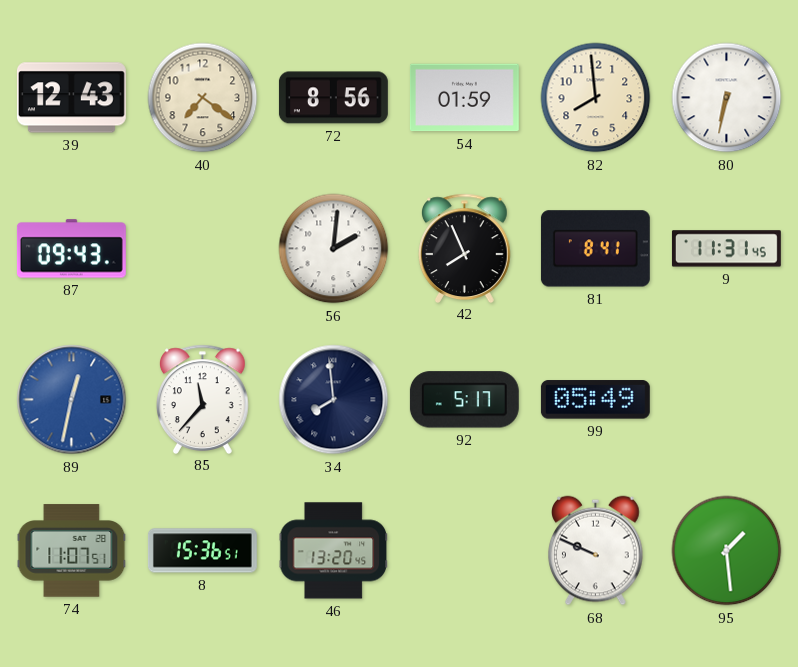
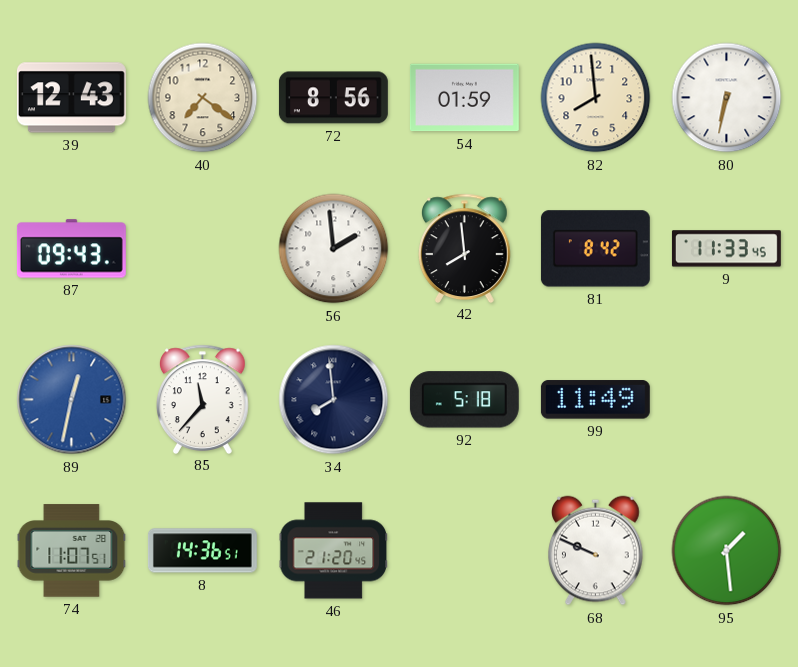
56: 2:01 -> 1:59 (334, 249)
42: 7:56 -> 7:59 (465, 248)
81: 8:41 -> 8:42 (595, 249)
9: 11:31 -> 11:33 (726, 249)
92: 5:17 -> 5:18 (464, 400)
99: 05:49 -> 11:49 (595, 400)
8: 15:36 -> 14:36 (202, 551)
46: 13:20 -> 21:20 (334, 551)
